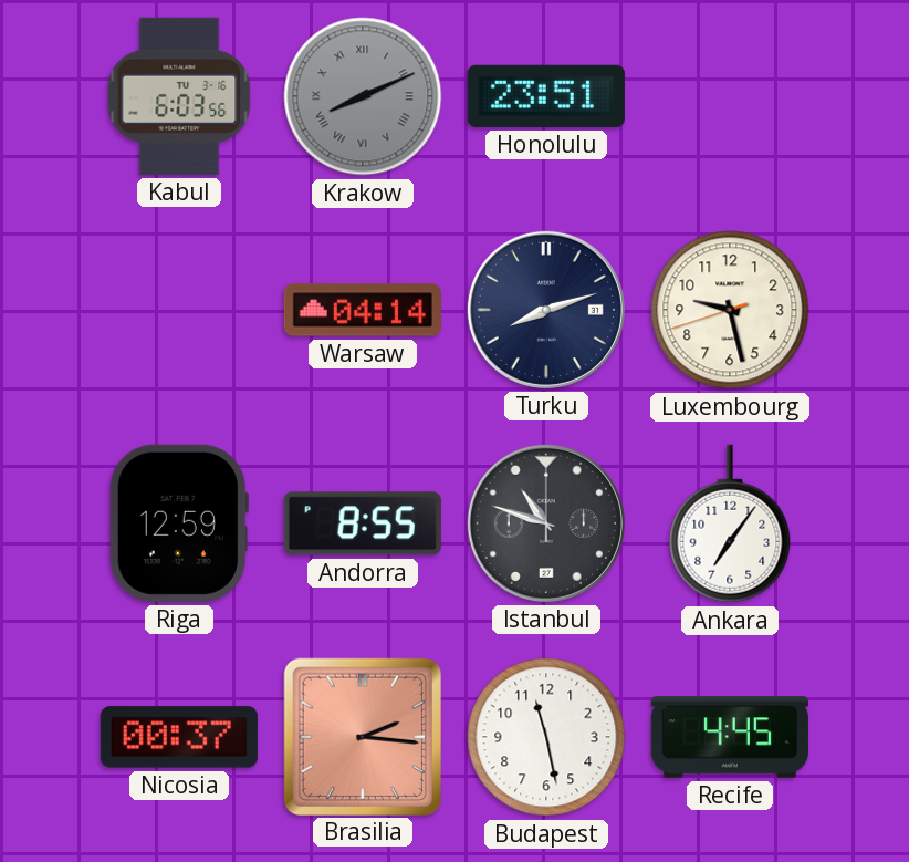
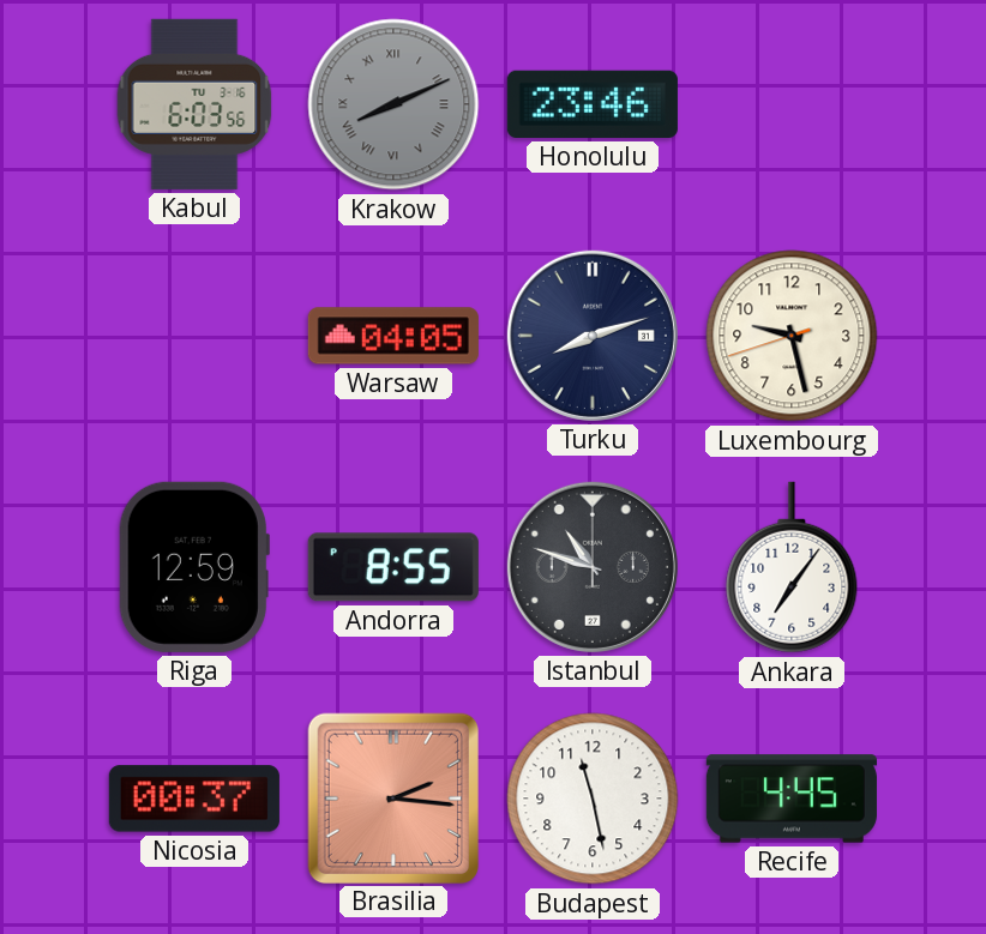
Honolulu: 23:51 -> 23:46 (593, 104)
Warsaw: 04:14 -> 04:05 (393, 336)
